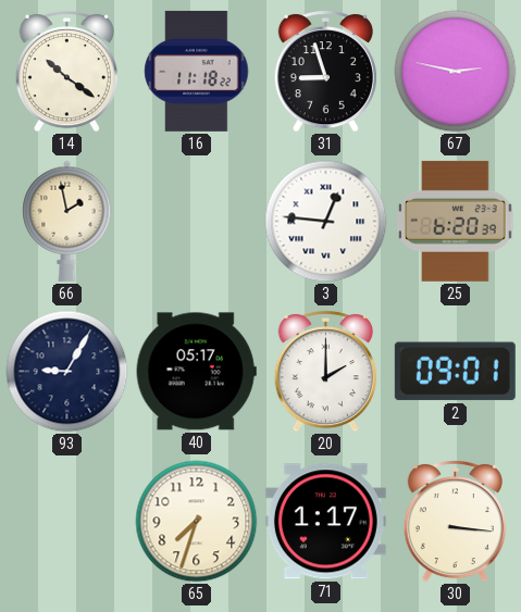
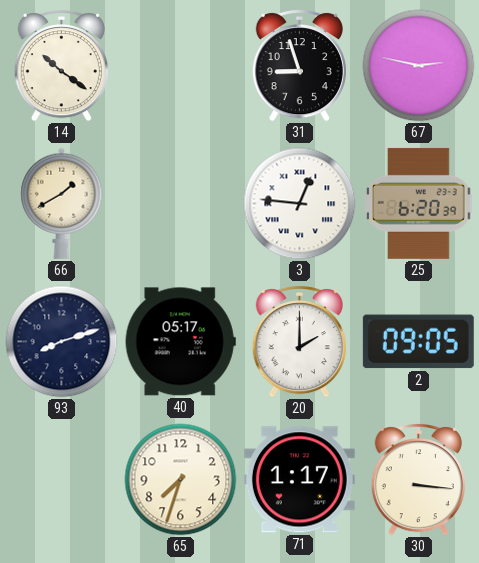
16: 11:18 -> none (197, 71)
66: 1:58 -> 1:40 (62, 203)
93: 9:05 -> 8:12 (62, 342)
2: 09:01 -> 09:05 (418, 342)
